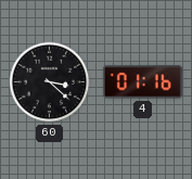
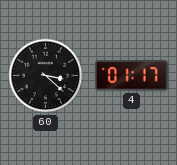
4: 01:16 -> 01:17 (131, 76)
